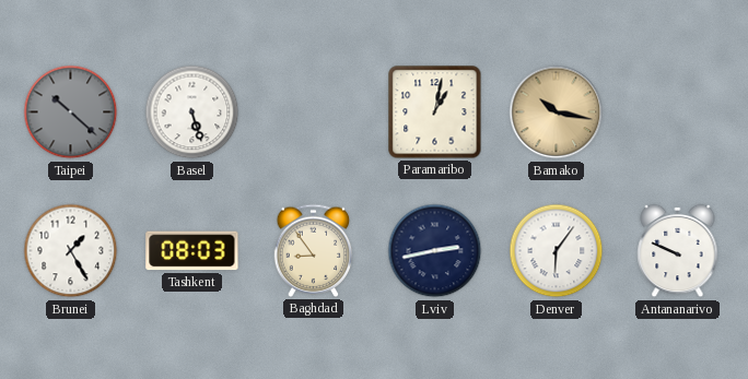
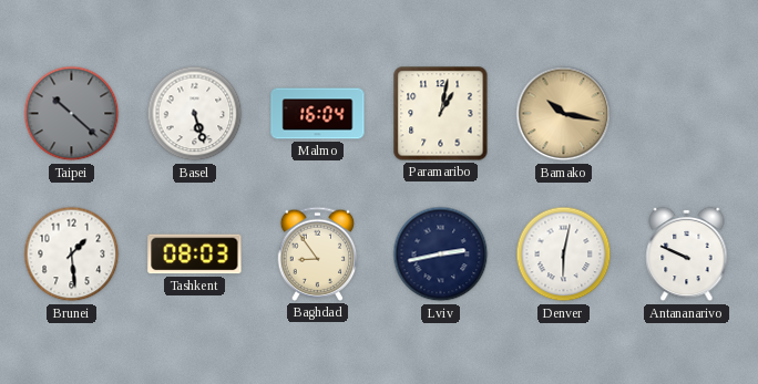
Malmo: none -> 16:04 (318, 114)
Brunei: 1:25 -> 1:29 (72, 255)
Denver: 6:06 -> 6:02 (564, 255)
